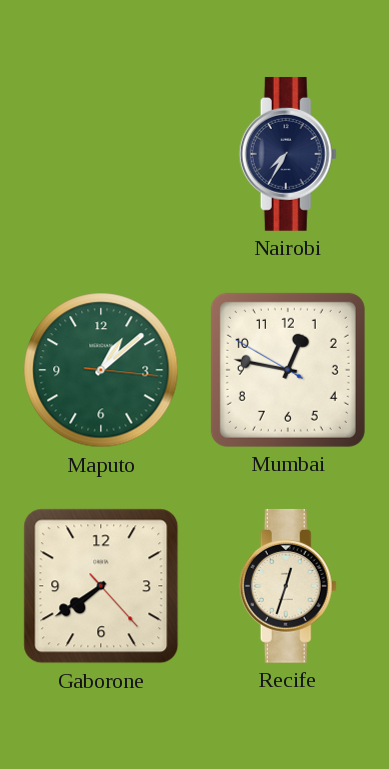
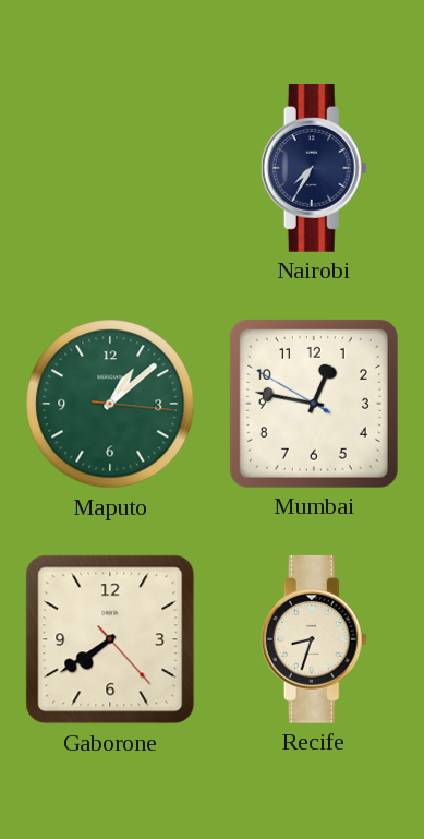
Recife: 12:33 -> 8:33 (314, 639)
